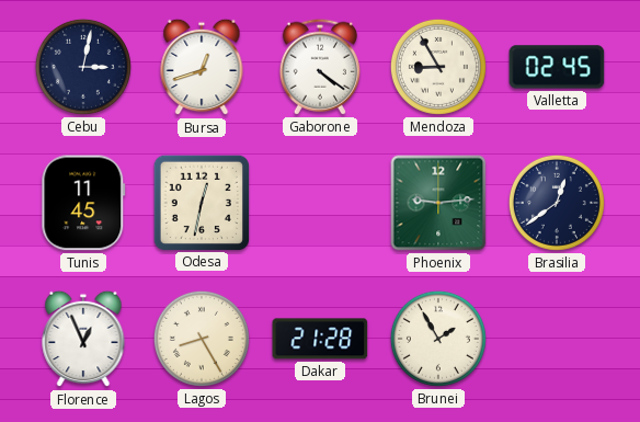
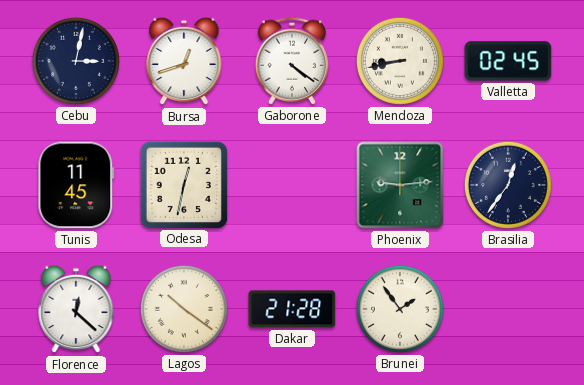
Mendoza: 8:55 -> 8:43 (400, 61)
Brasilia: 12:39 -> 12:36 (508, 185)
Florence: 12:56 -> 12:22 (76, 309)
Lagos: 8:25 -> 10:21 (184, 309)
Brunei: 1:55 -> 1:54 (400, 309)
